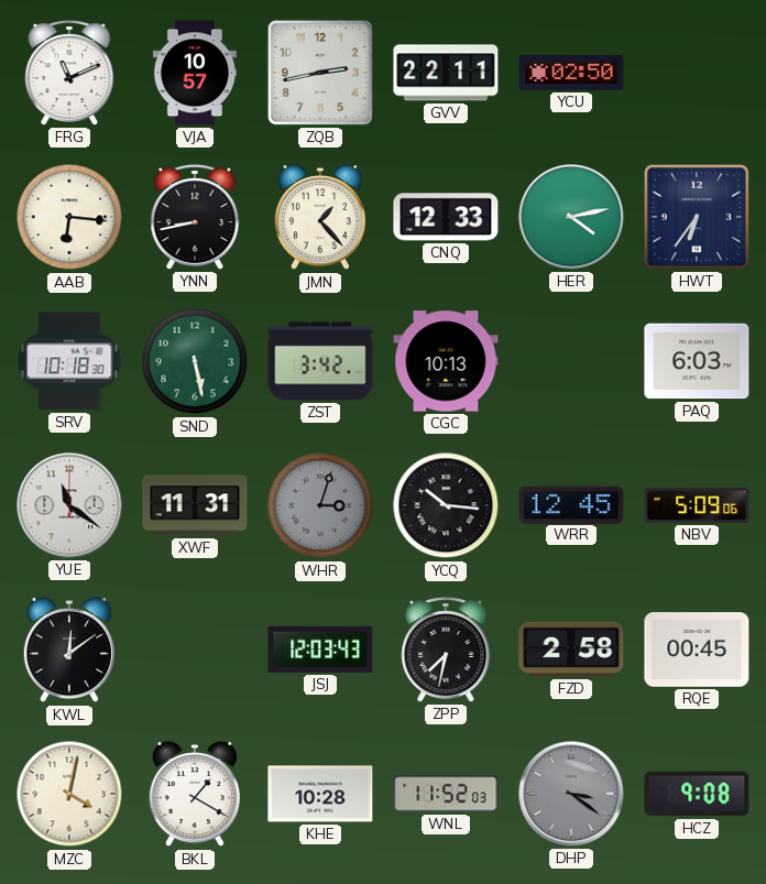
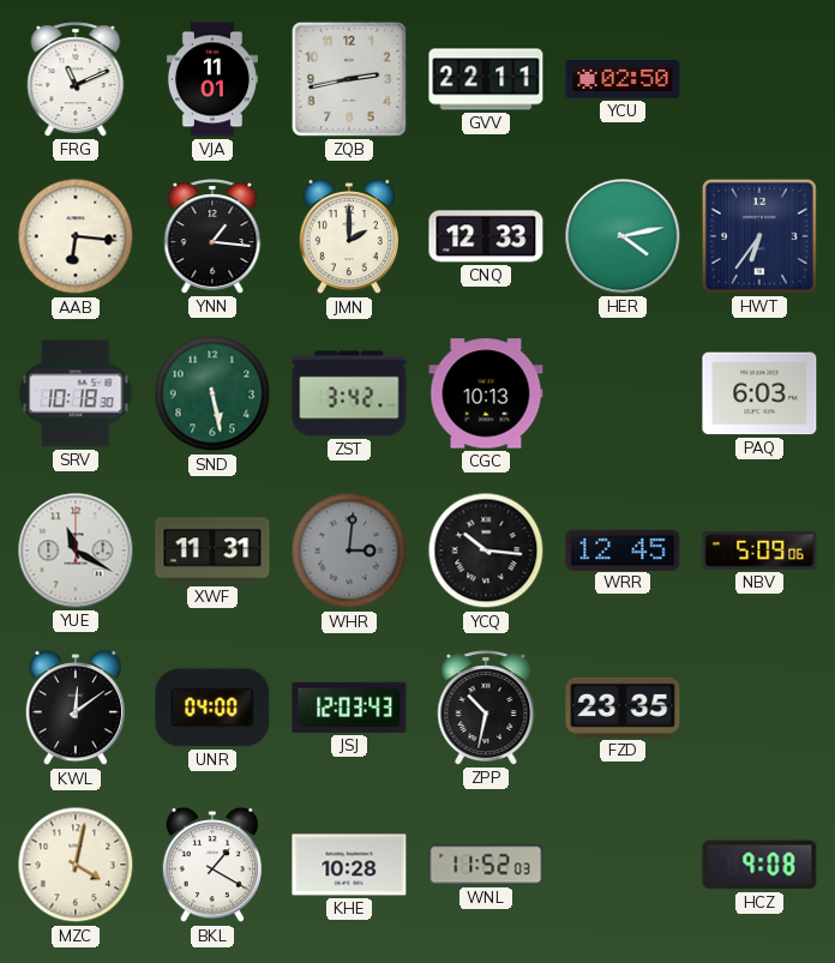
VJA: 10:57 -> 11:01 (212, 79)
YNN: 8:43 -> 1:16 (212, 236)
JMN: 1:23 -> 2:00 (349, 237)
YUE: 11:21 -> 11:20 (76, 550)
WHR: 3:03 -> 3:01 (349, 550)
UNR: none -> 04:00 (212, 708)
ZPP: 7:32 -> 10:32 (486, 708)
FZD: 2:58 -> 23:35 (623, 708)
RQE: 00:45 -> none (697, 650)
DHP: 3:21 -> none (571, 794)
